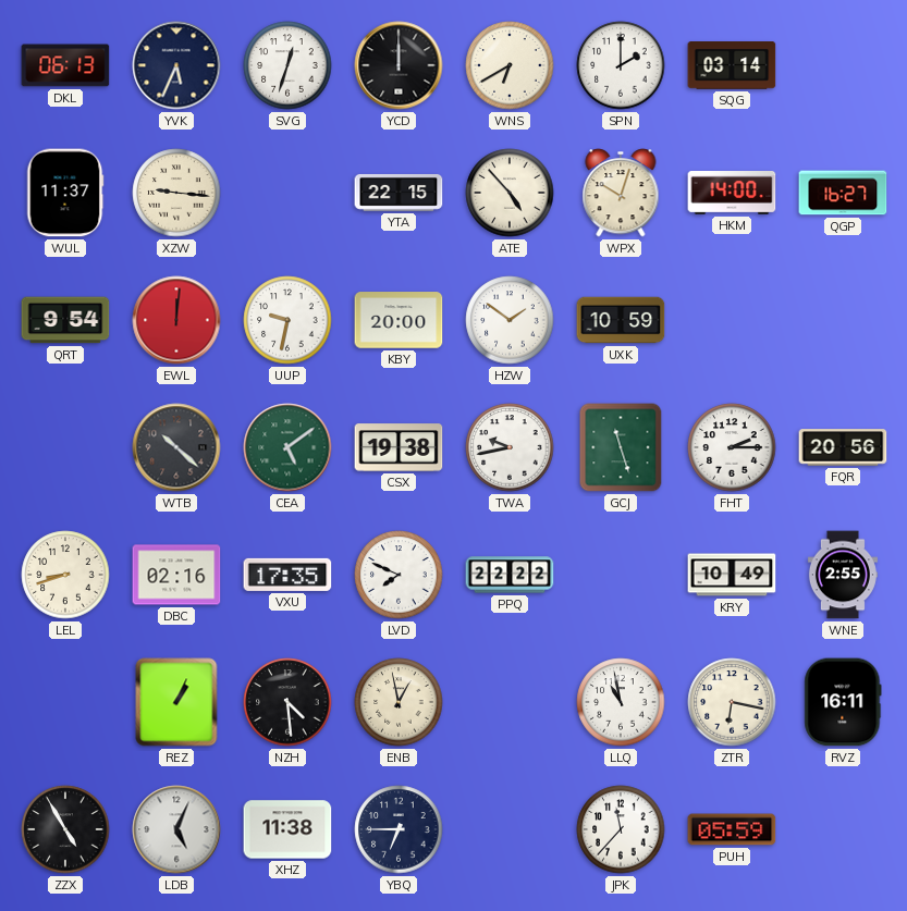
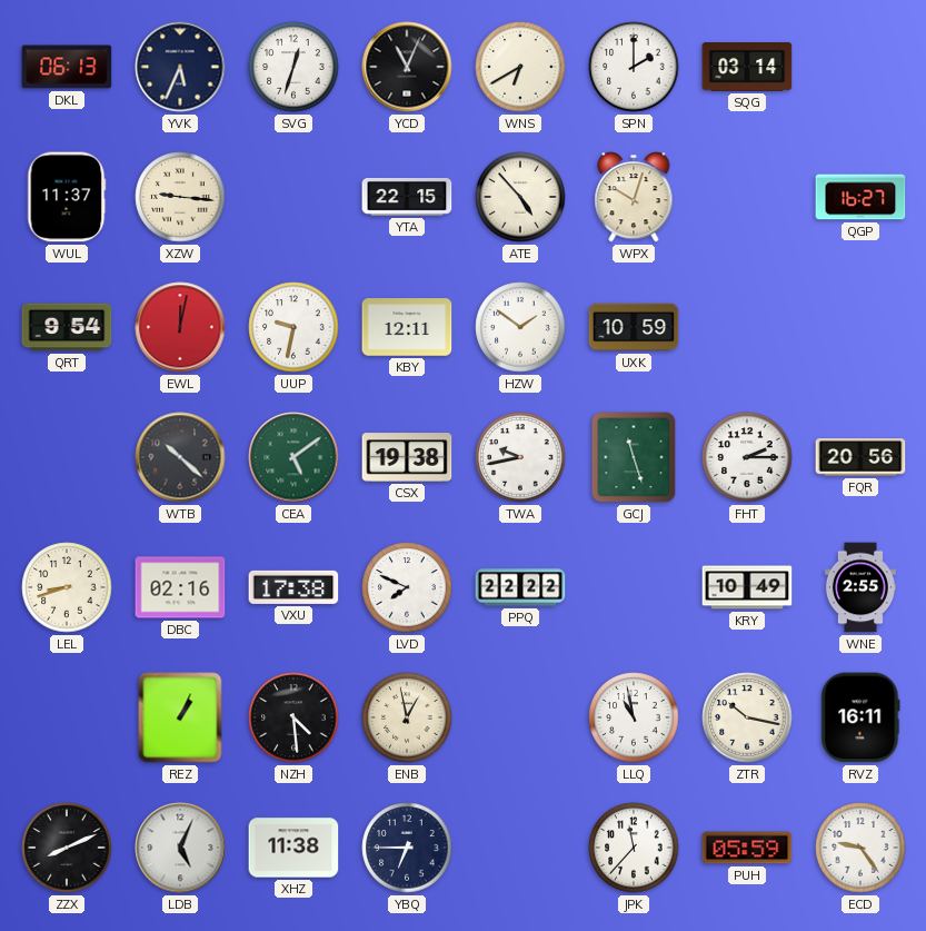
YCD: 12:00 -> 11:04 (407, 67)
HKM: 14:00 -> none (732, 194)
EWL: 12:01 -> 12:02 (180, 327)
KBY: 20:00 -> 12:11 (407, 327)
VXU: 17:35 -> 17:38 (293, 587)
ZTR: 6:17 -> 10:17 (747, 717)
ZZX: 4:55 -> 8:11 (67, 848)
ECD: none -> 9:24 (860, 848)
